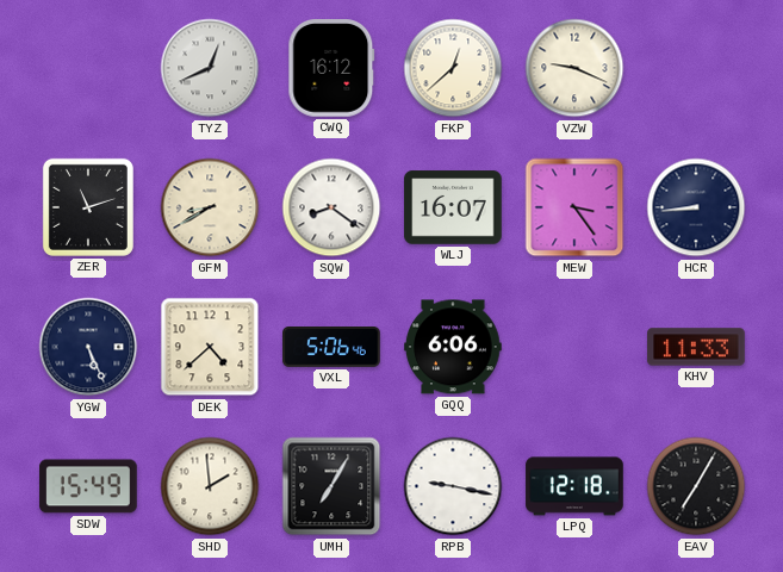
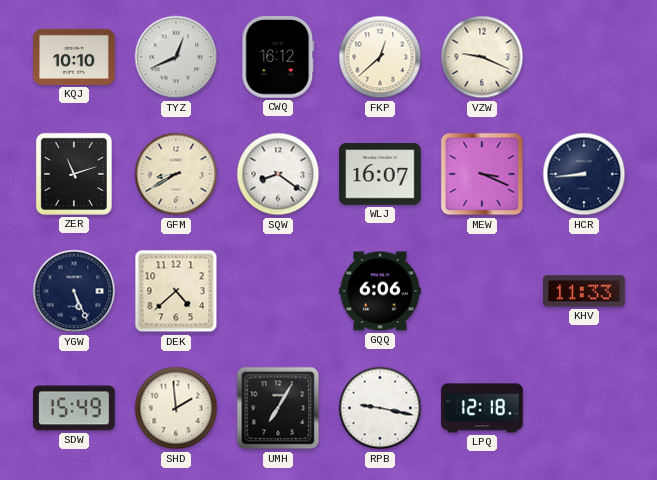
KQJ: none -> 10:10 (74, 57)
MEW: 3:24 -> 3:19 (482, 174)
VXL: 5:06 -> none (331, 348)
EAV: 7:05 -> none (696, 486)
